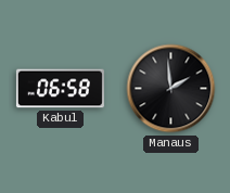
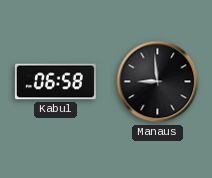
Manaus: 1:59 -> 8:59 (158, 82)
